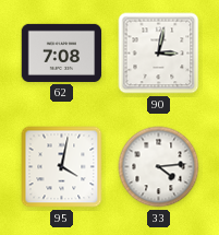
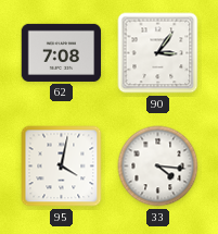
90: 3:02 -> 3:06 (158, 53)
33: 4:14 -> 4:16 (158, 167)
